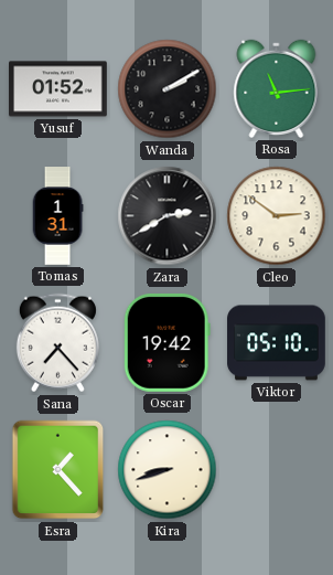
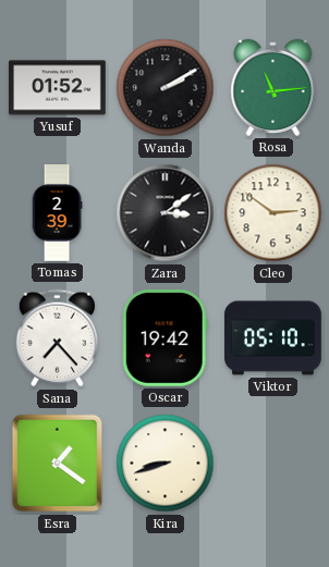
Tomas: 1:31 -> 2:39 (57, 213)
Zara: 2:40 -> 3:09 (166, 213)
Esra: 1:23 -> 1:21 (58, 464)
